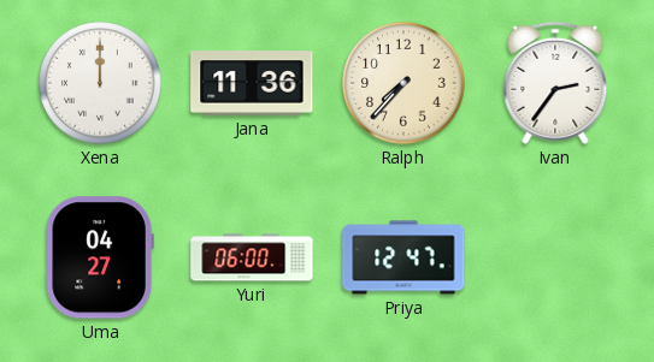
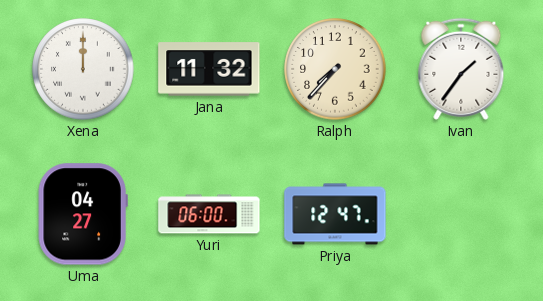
Jana: 11:36 -> 11:32 (209, 69)
Ivan: 2:36 -> 1:36 (461, 69)
